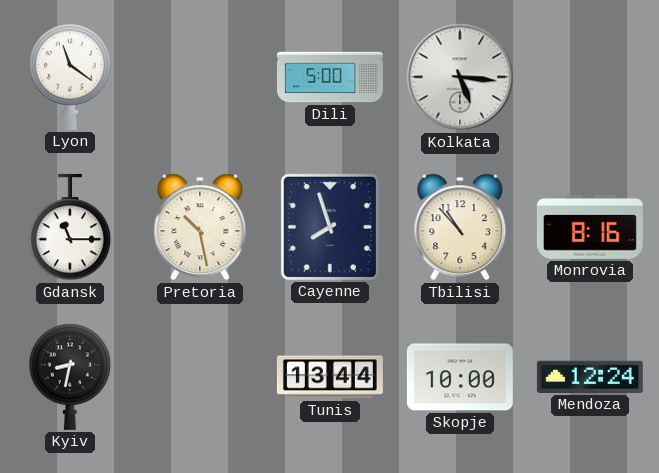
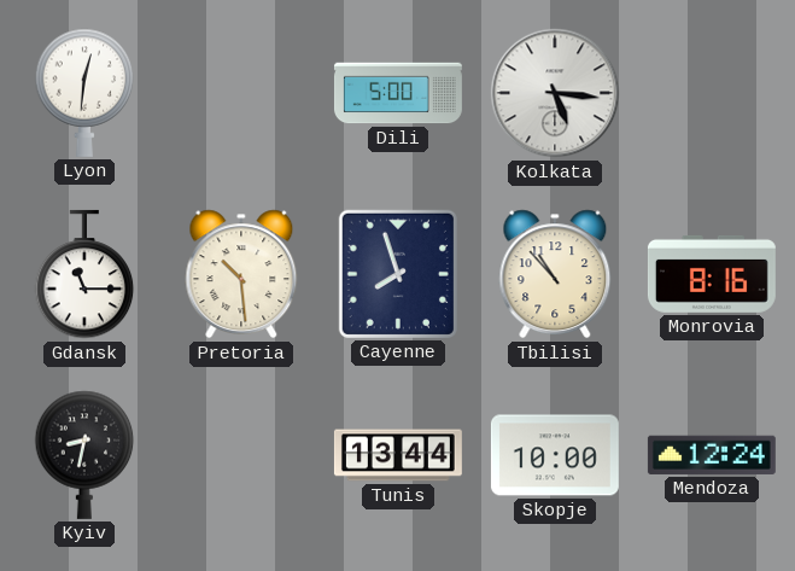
Lyon: 11:21 -> 12:31 (84, 93)
Pretoria: 10:28 -> 10:29 (241, 274)
